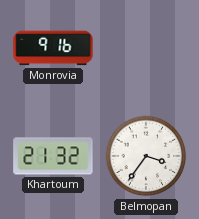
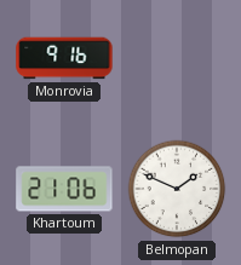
Khartoum: 21:32 -> 21:06 (64, 189)
Belmopan: 3:36 -> 1:49 (177, 189)
